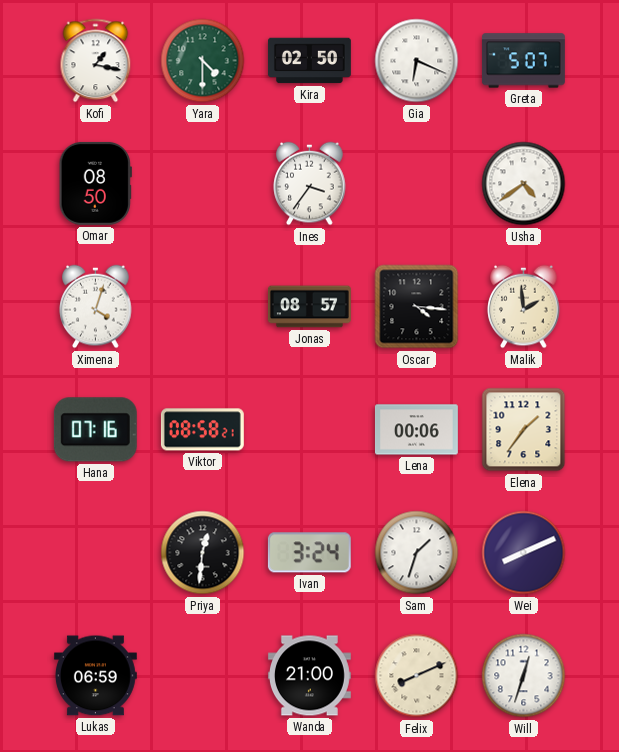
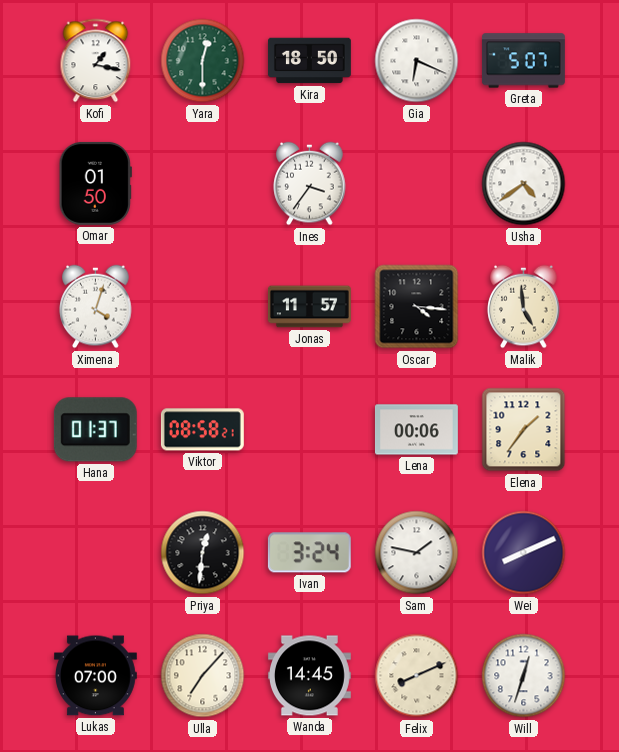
Yara: 4:30 -> 12:30 (203, 61)
Kira: 02:50 -> 18:50 (309, 61)
Omar: 08:50 -> 01:50 (95, 183)
Jonas: 08:57 -> 11:57 (309, 307)
Malik: 1:59 -> 4:59 (524, 307)
Hana: 07:16 -> 01:37 (95, 430)
Sam: 1:33 -> 1:47 (417, 553)
Lukas: 06:59 -> 07:00 (95, 676)
Ulla: none -> 7:07 (203, 676)
Wanda: 21:00 -> 14:45 (309, 676)
